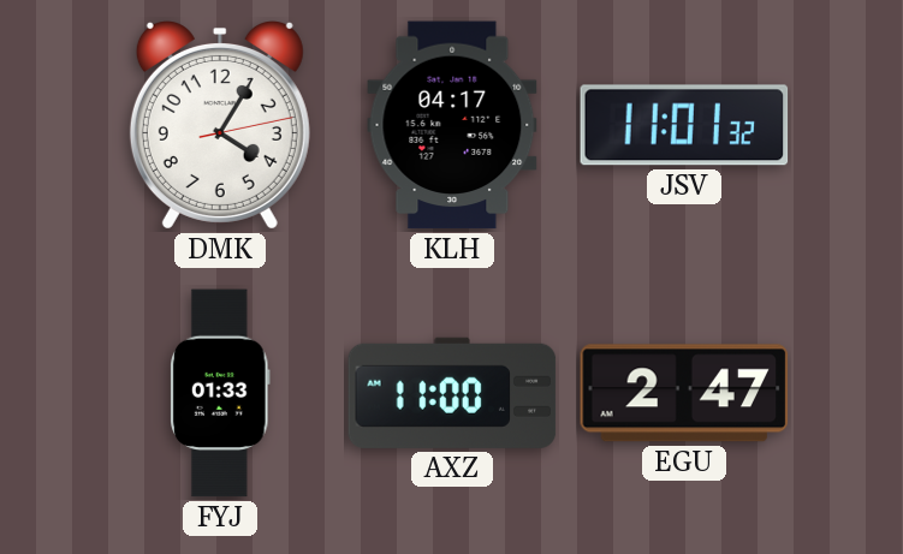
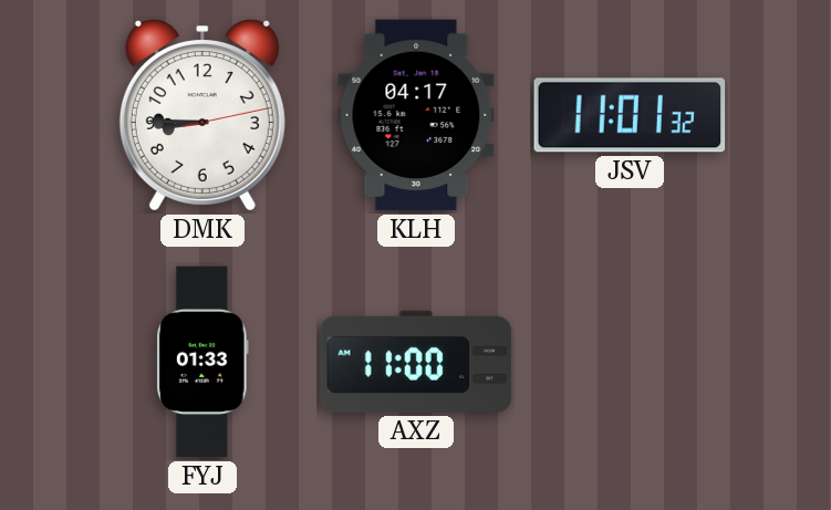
DMK: 4:05 -> 8:45 (202, 116)
EGU: 2:47 -> none (684, 393)
